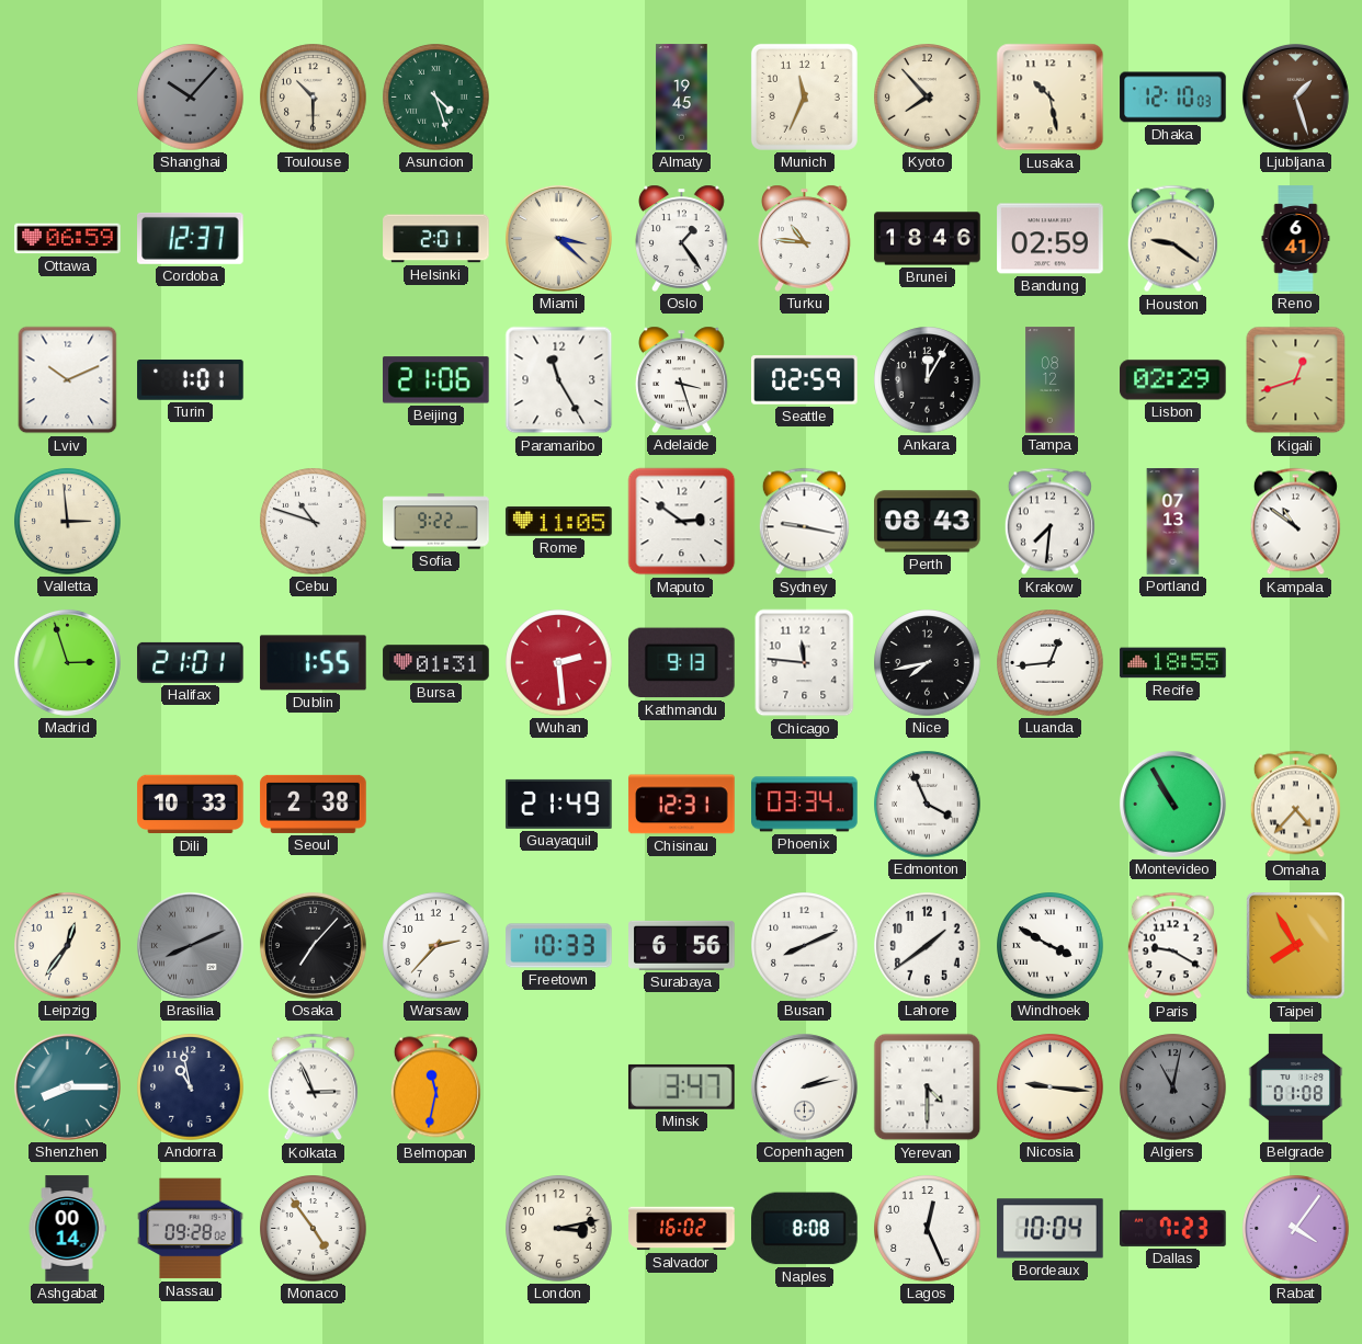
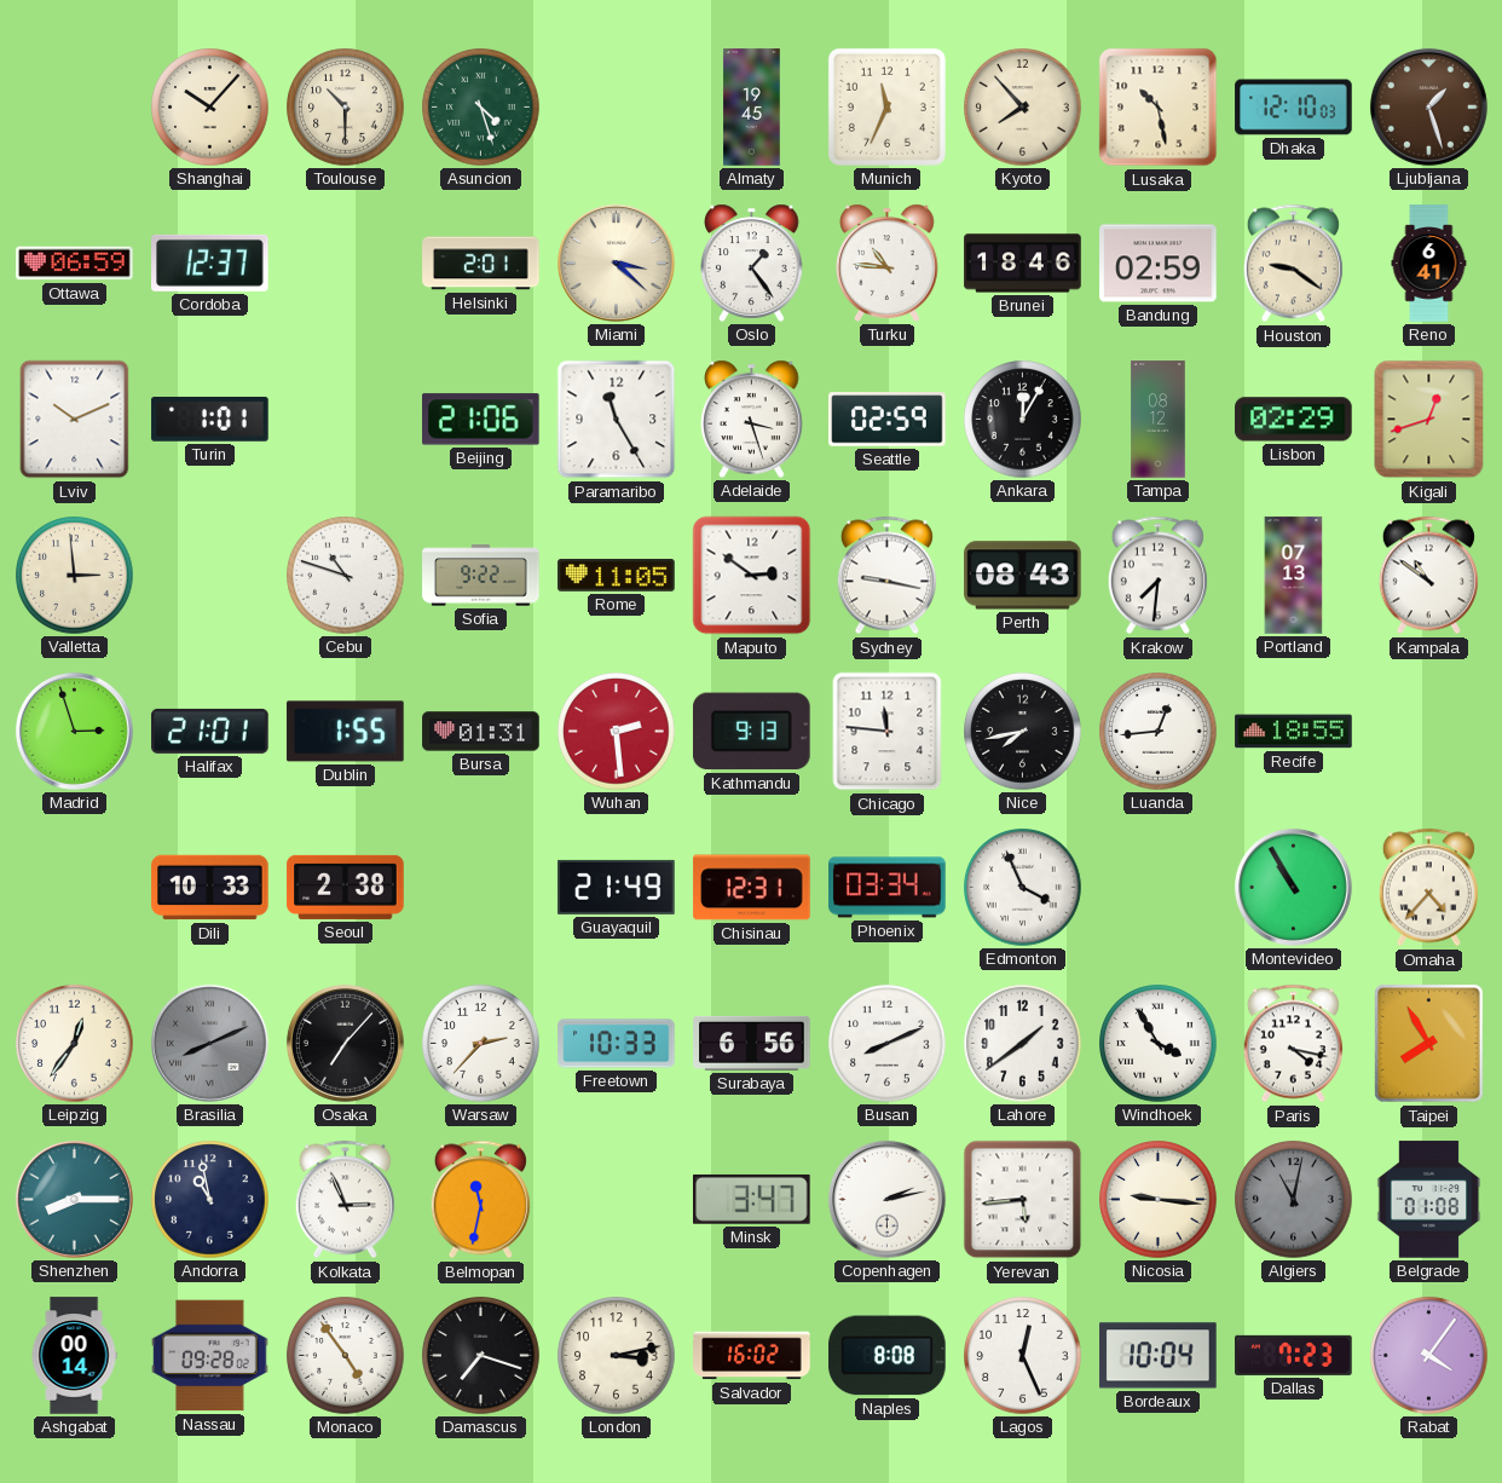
Shanghai dial: grey -> cream (210, 108)
Windhoek: 3:50 -> 3:55 (1159, 1044)
Paris: 9:20 -> 4:17 (1293, 1044)
Yerevan: 4:30 -> 5:44 (1023, 1200)
Damascus: none -> 7:18 (481, 1356)
